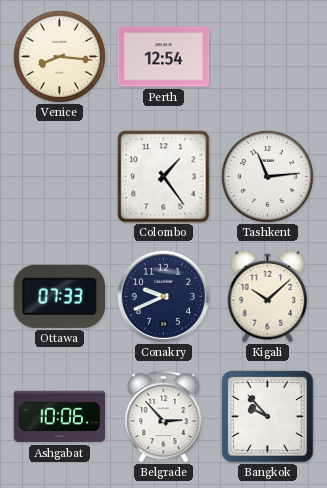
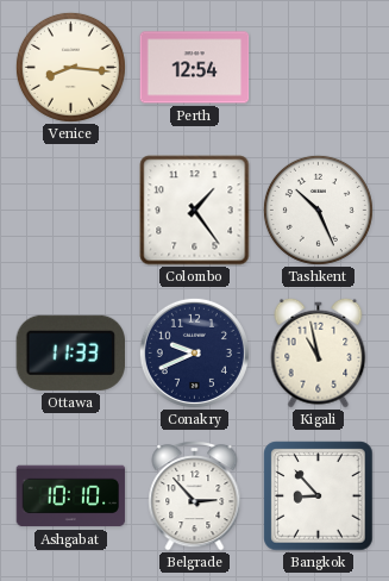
Tashkent: 11:14 -> 10:26 (318, 210)
Ottawa: 07:33 -> 11:33 (70, 352)
Kigali: 10:08 -> 10:58 (319, 352)
Ashgabat: 10:06 -> 10:10 (71, 496)
Bangkok: 9:53 -> 8:53 (319, 496)
